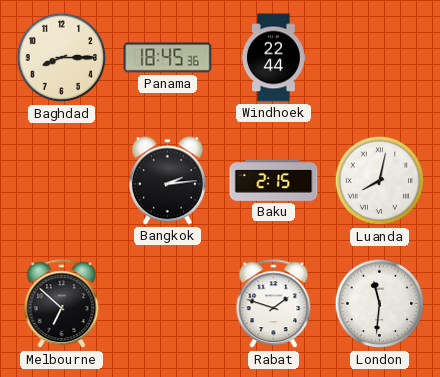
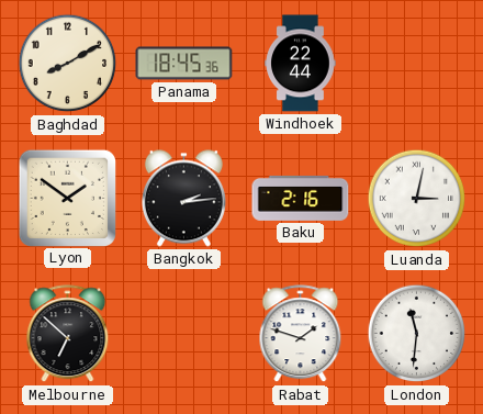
Baghdad: 8:15 -> 8:10 (68, 64)
Lyon: none -> 1:51 (67, 198)
Baku: 2:15 -> 2:16 (301, 198)
Luanda: 8:02 -> 3:02 (417, 199)
